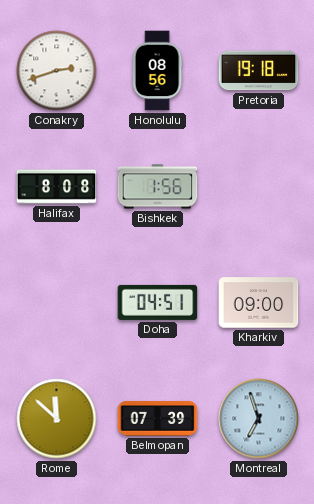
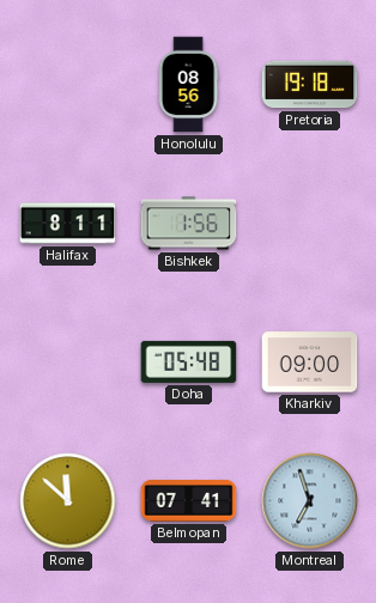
Conakry: 2:42 -> none (57, 71)
Halifax: 8:08 -> 8:11 (68, 224)
Doha: 04:51 -> 05:48 (189, 361)
Belmopan: 07:39 -> 07:41 (189, 501)
